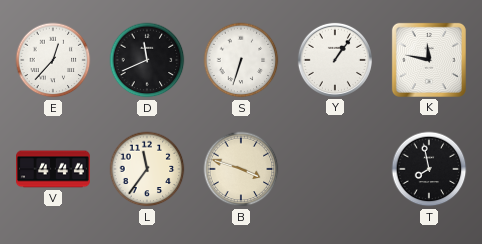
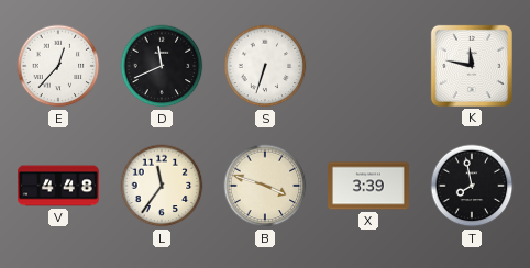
Y: 1:06 -> none (335, 60)
V: 4:44 -> 4:48 (59, 186)
X: none -> 3:39 (369, 186)
